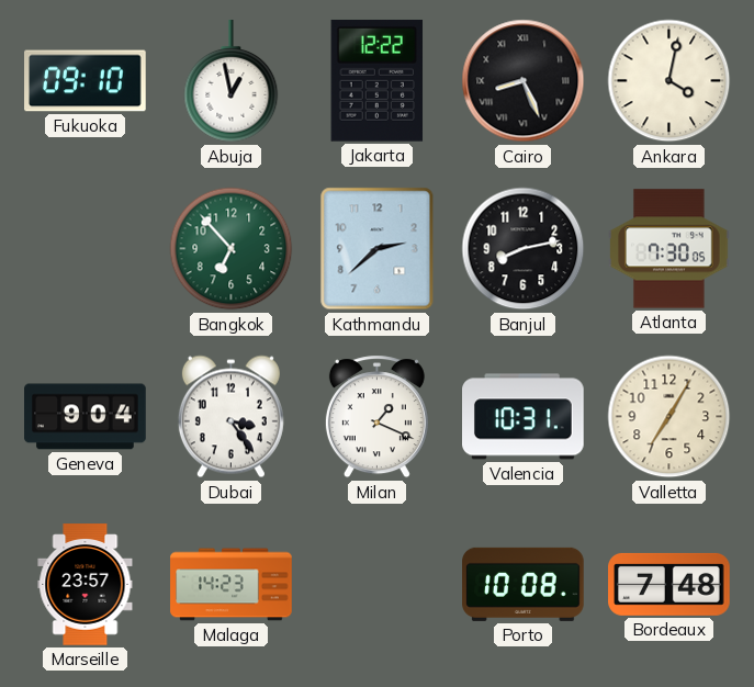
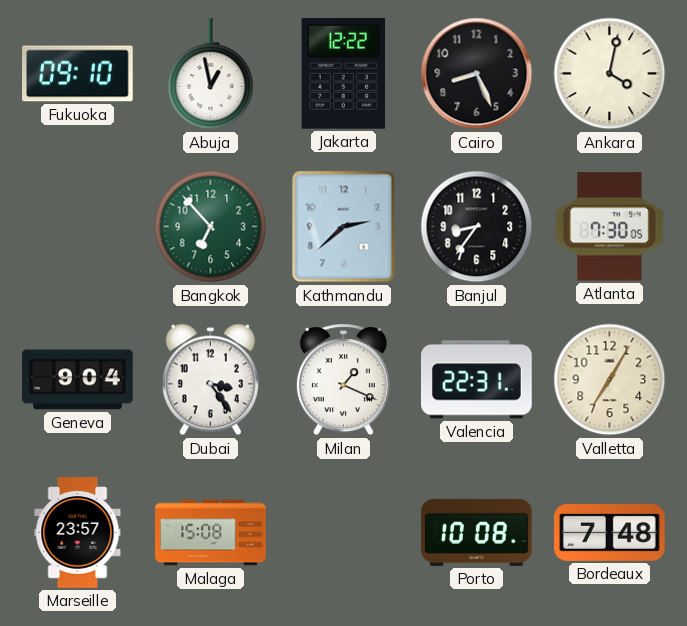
Cairo numerals: Roman -> Arabic (477, 74)
Banjul: 8:13 -> 8:36 (477, 227)
Valencia: 10:31 -> 22:31 (477, 380)
Malaga: 14:23 -> 15:08 (211, 533)
